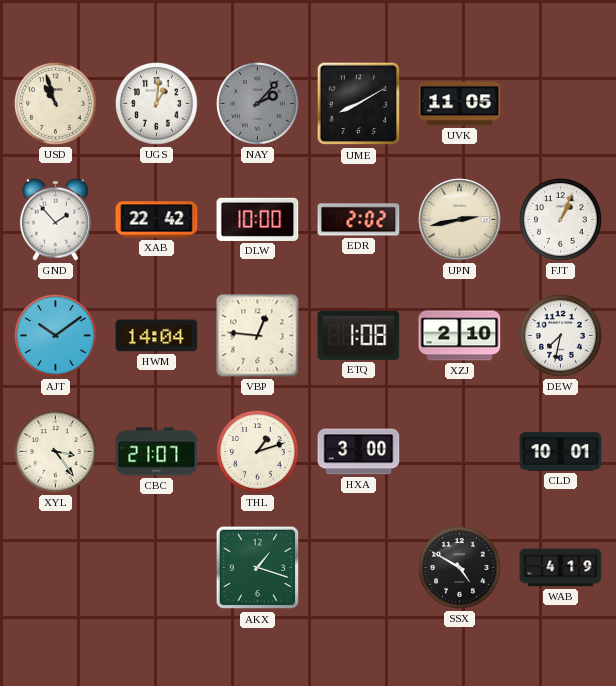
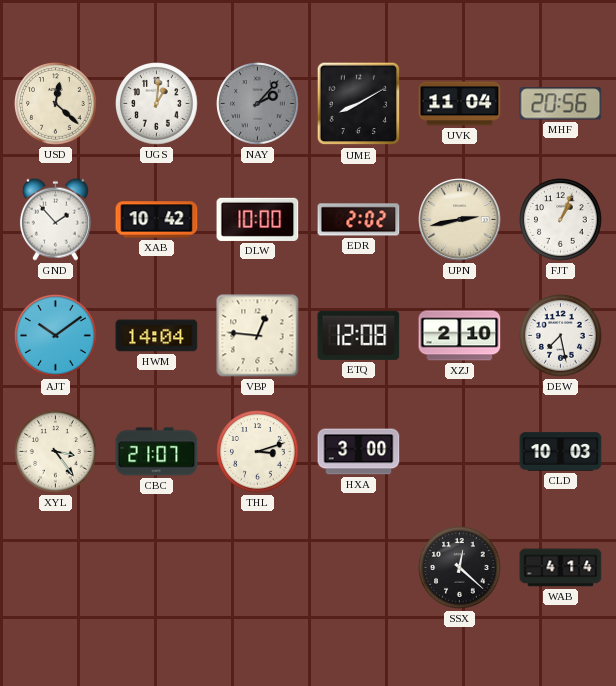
USD: 10:57 -> 12:22 (56, 104)
UVK: 11:05 -> 11:04 (460, 104)
MHF: none -> 20:56 (561, 104)
XAB: 22:42 -> 10:42 (157, 220)
ETQ: 1:08 -> 12:08 (359, 335)
DEW: 7:32 -> 7:28 (561, 336)
THL: 1:12 -> 3:12 (258, 452)
CLD: 10:01 -> 10:03 (561, 452)
AKX: 1:18 -> none (258, 568)
SSX: 4:50 -> 12:22 (460, 568)
WAB: 4:19 -> 4:14 (561, 568)
